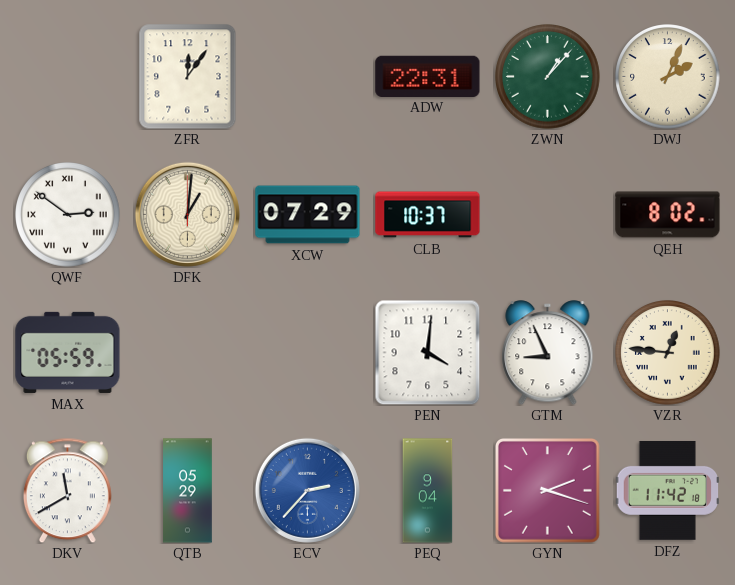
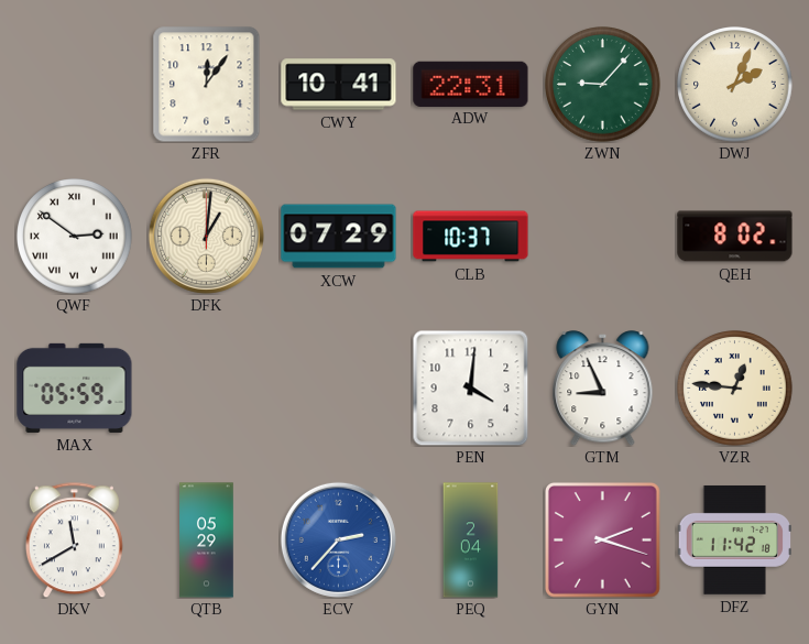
CWY: none -> 10:41 (339, 85)
ZWN: 1:07 -> 9:07 (603, 85)
PEQ: 9:04 -> 2:04 (471, 541)
